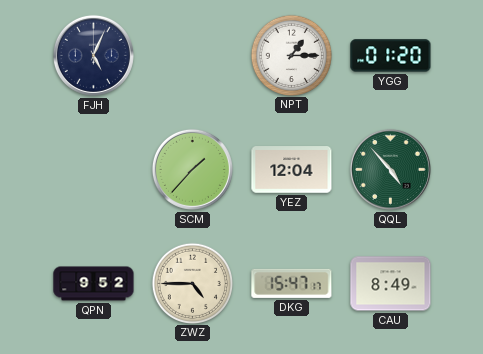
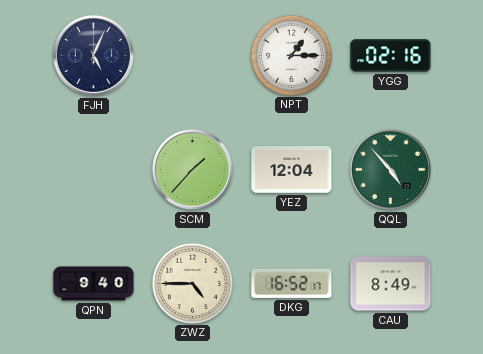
YGG: 01:20 -> 02:16 (391, 56)
QPN: 9:52 -> 9:40 (94, 284)
DKG: 15:47 -> 16:52 (292, 283)
